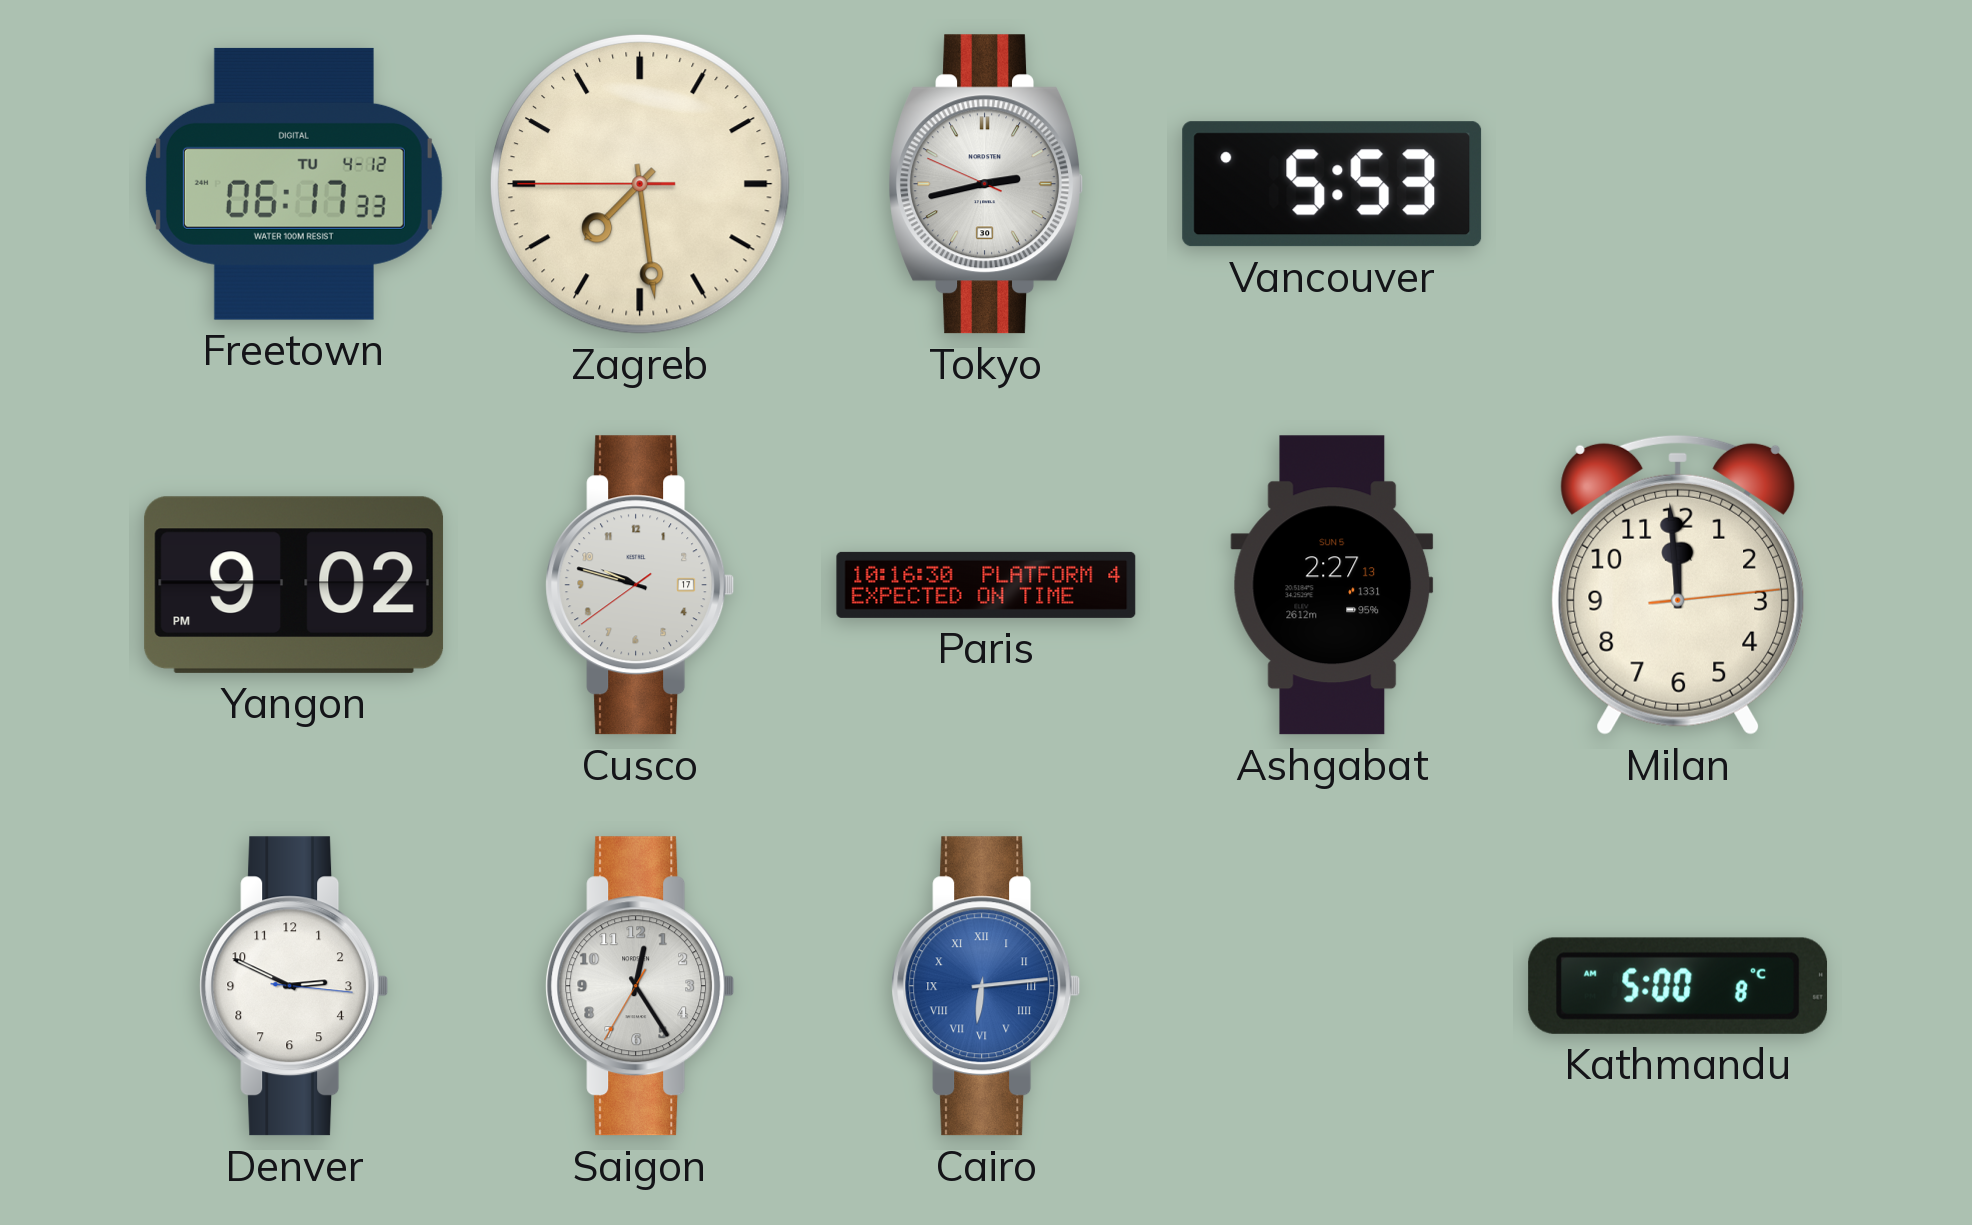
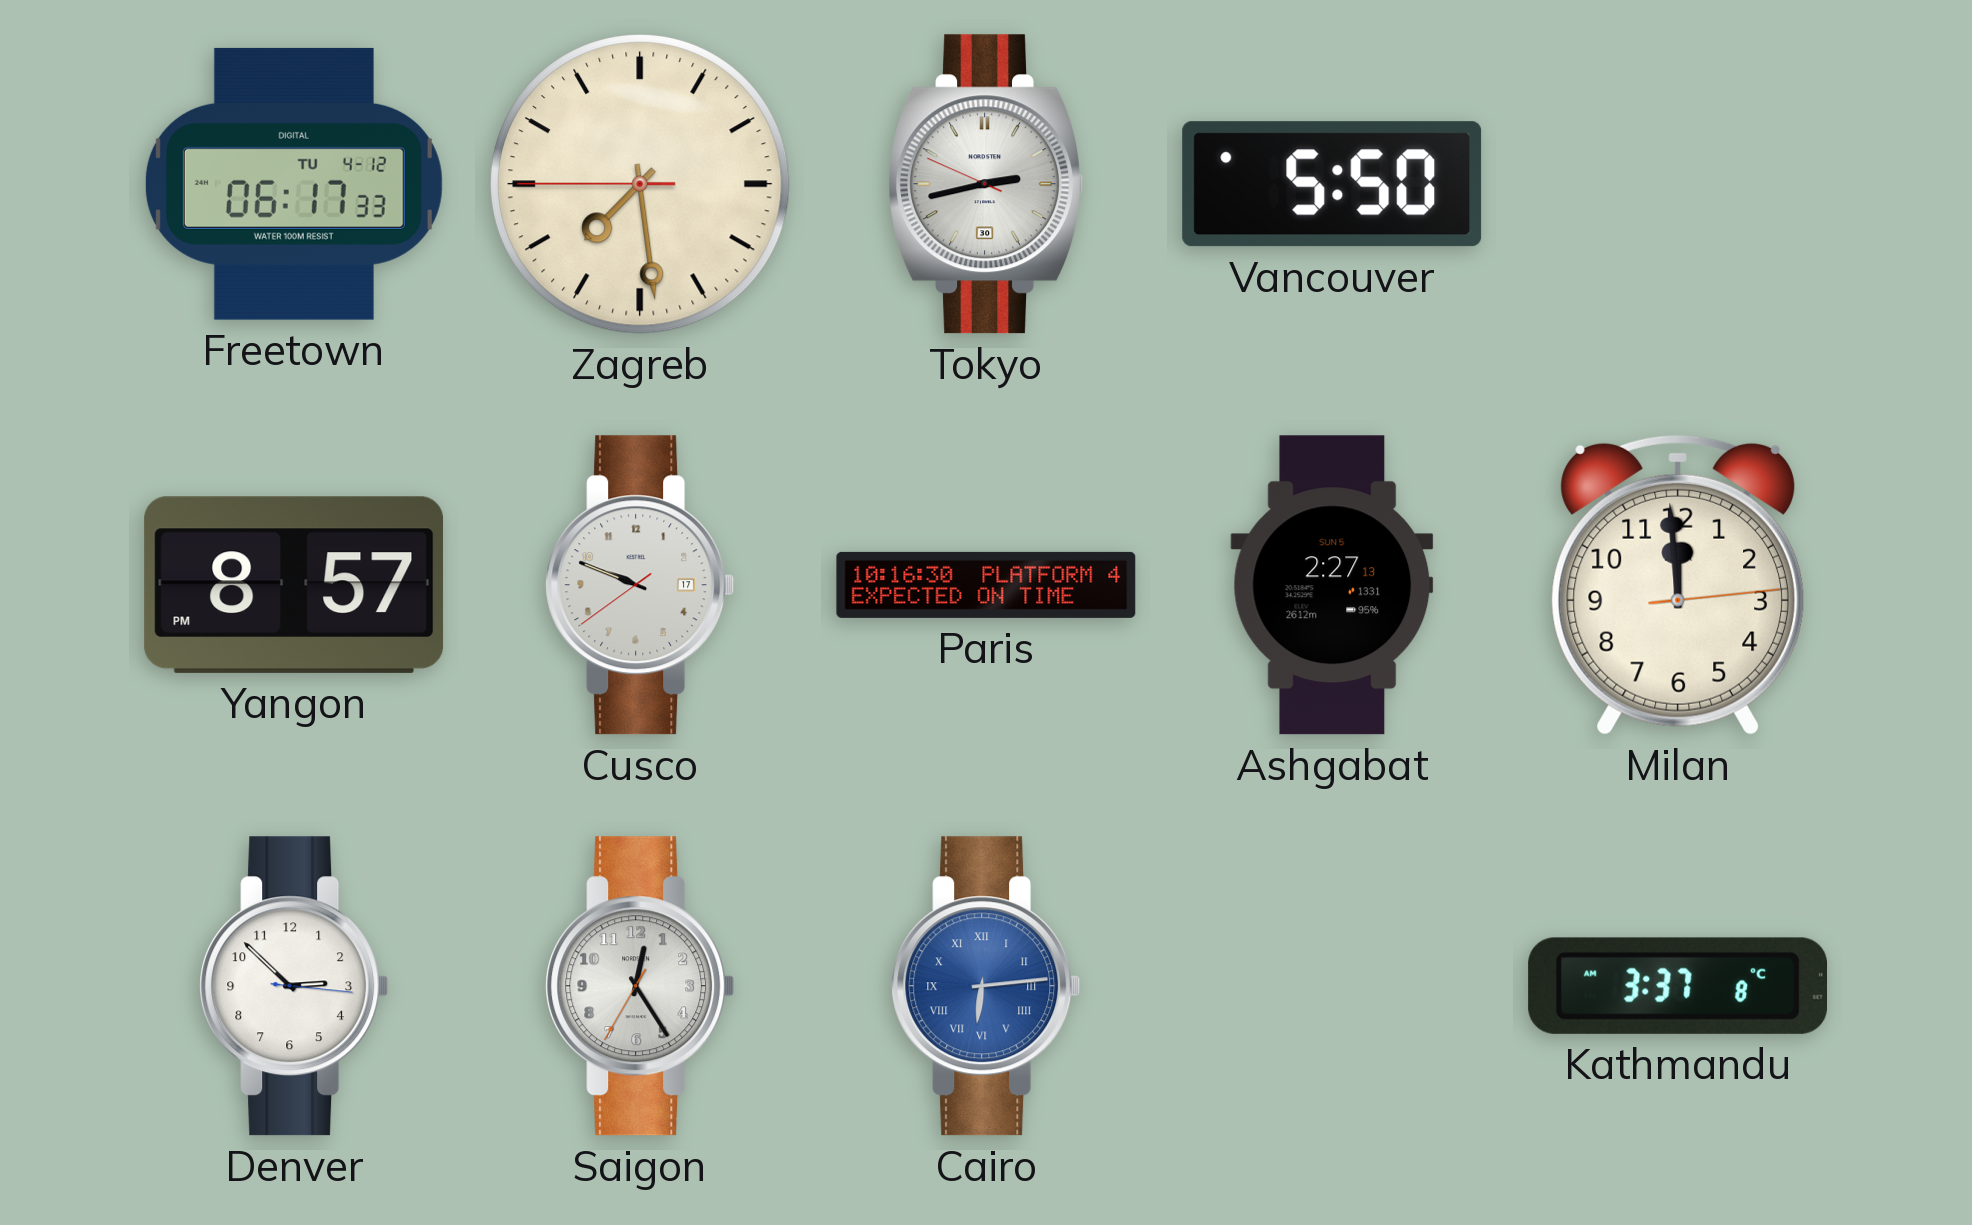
Vancouver: 5:53 -> 5:50 (1332, 184)
Yangon: 9:02 -> 8:57 (294, 585)
Cusco: 9:47 -> 9:48 (640, 585)
Denver: 2:49 -> 2:52 (294, 986)
Kathmandu: 5:00 -> 3:37 (1678, 986)
